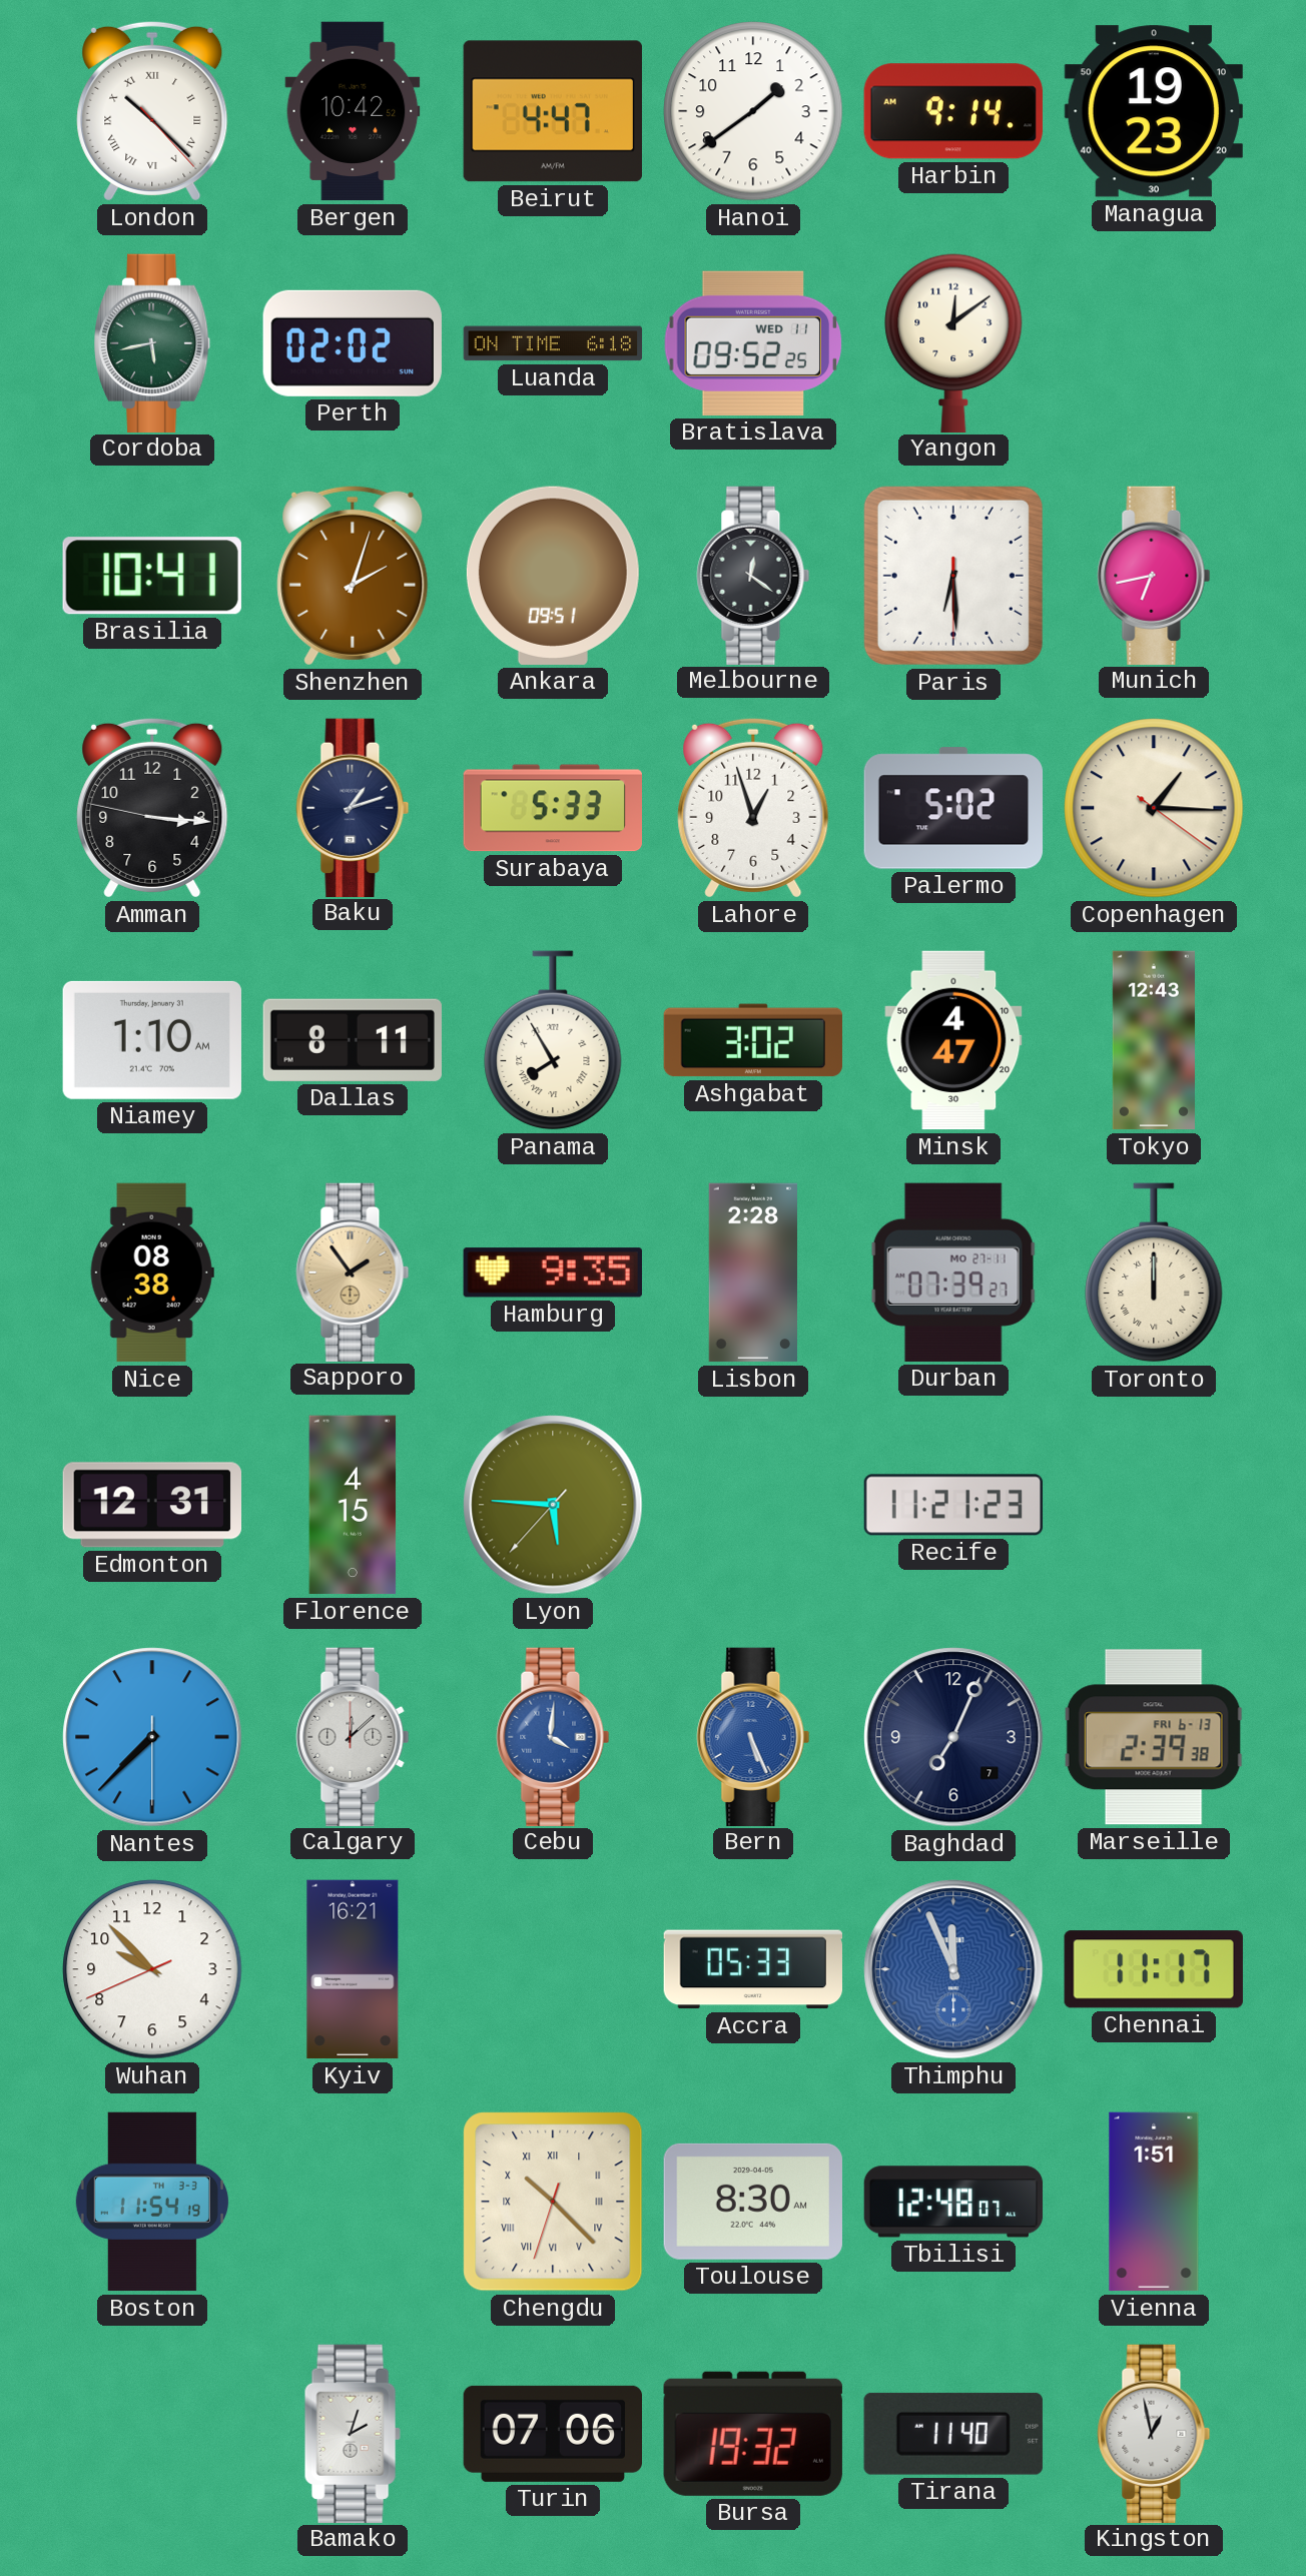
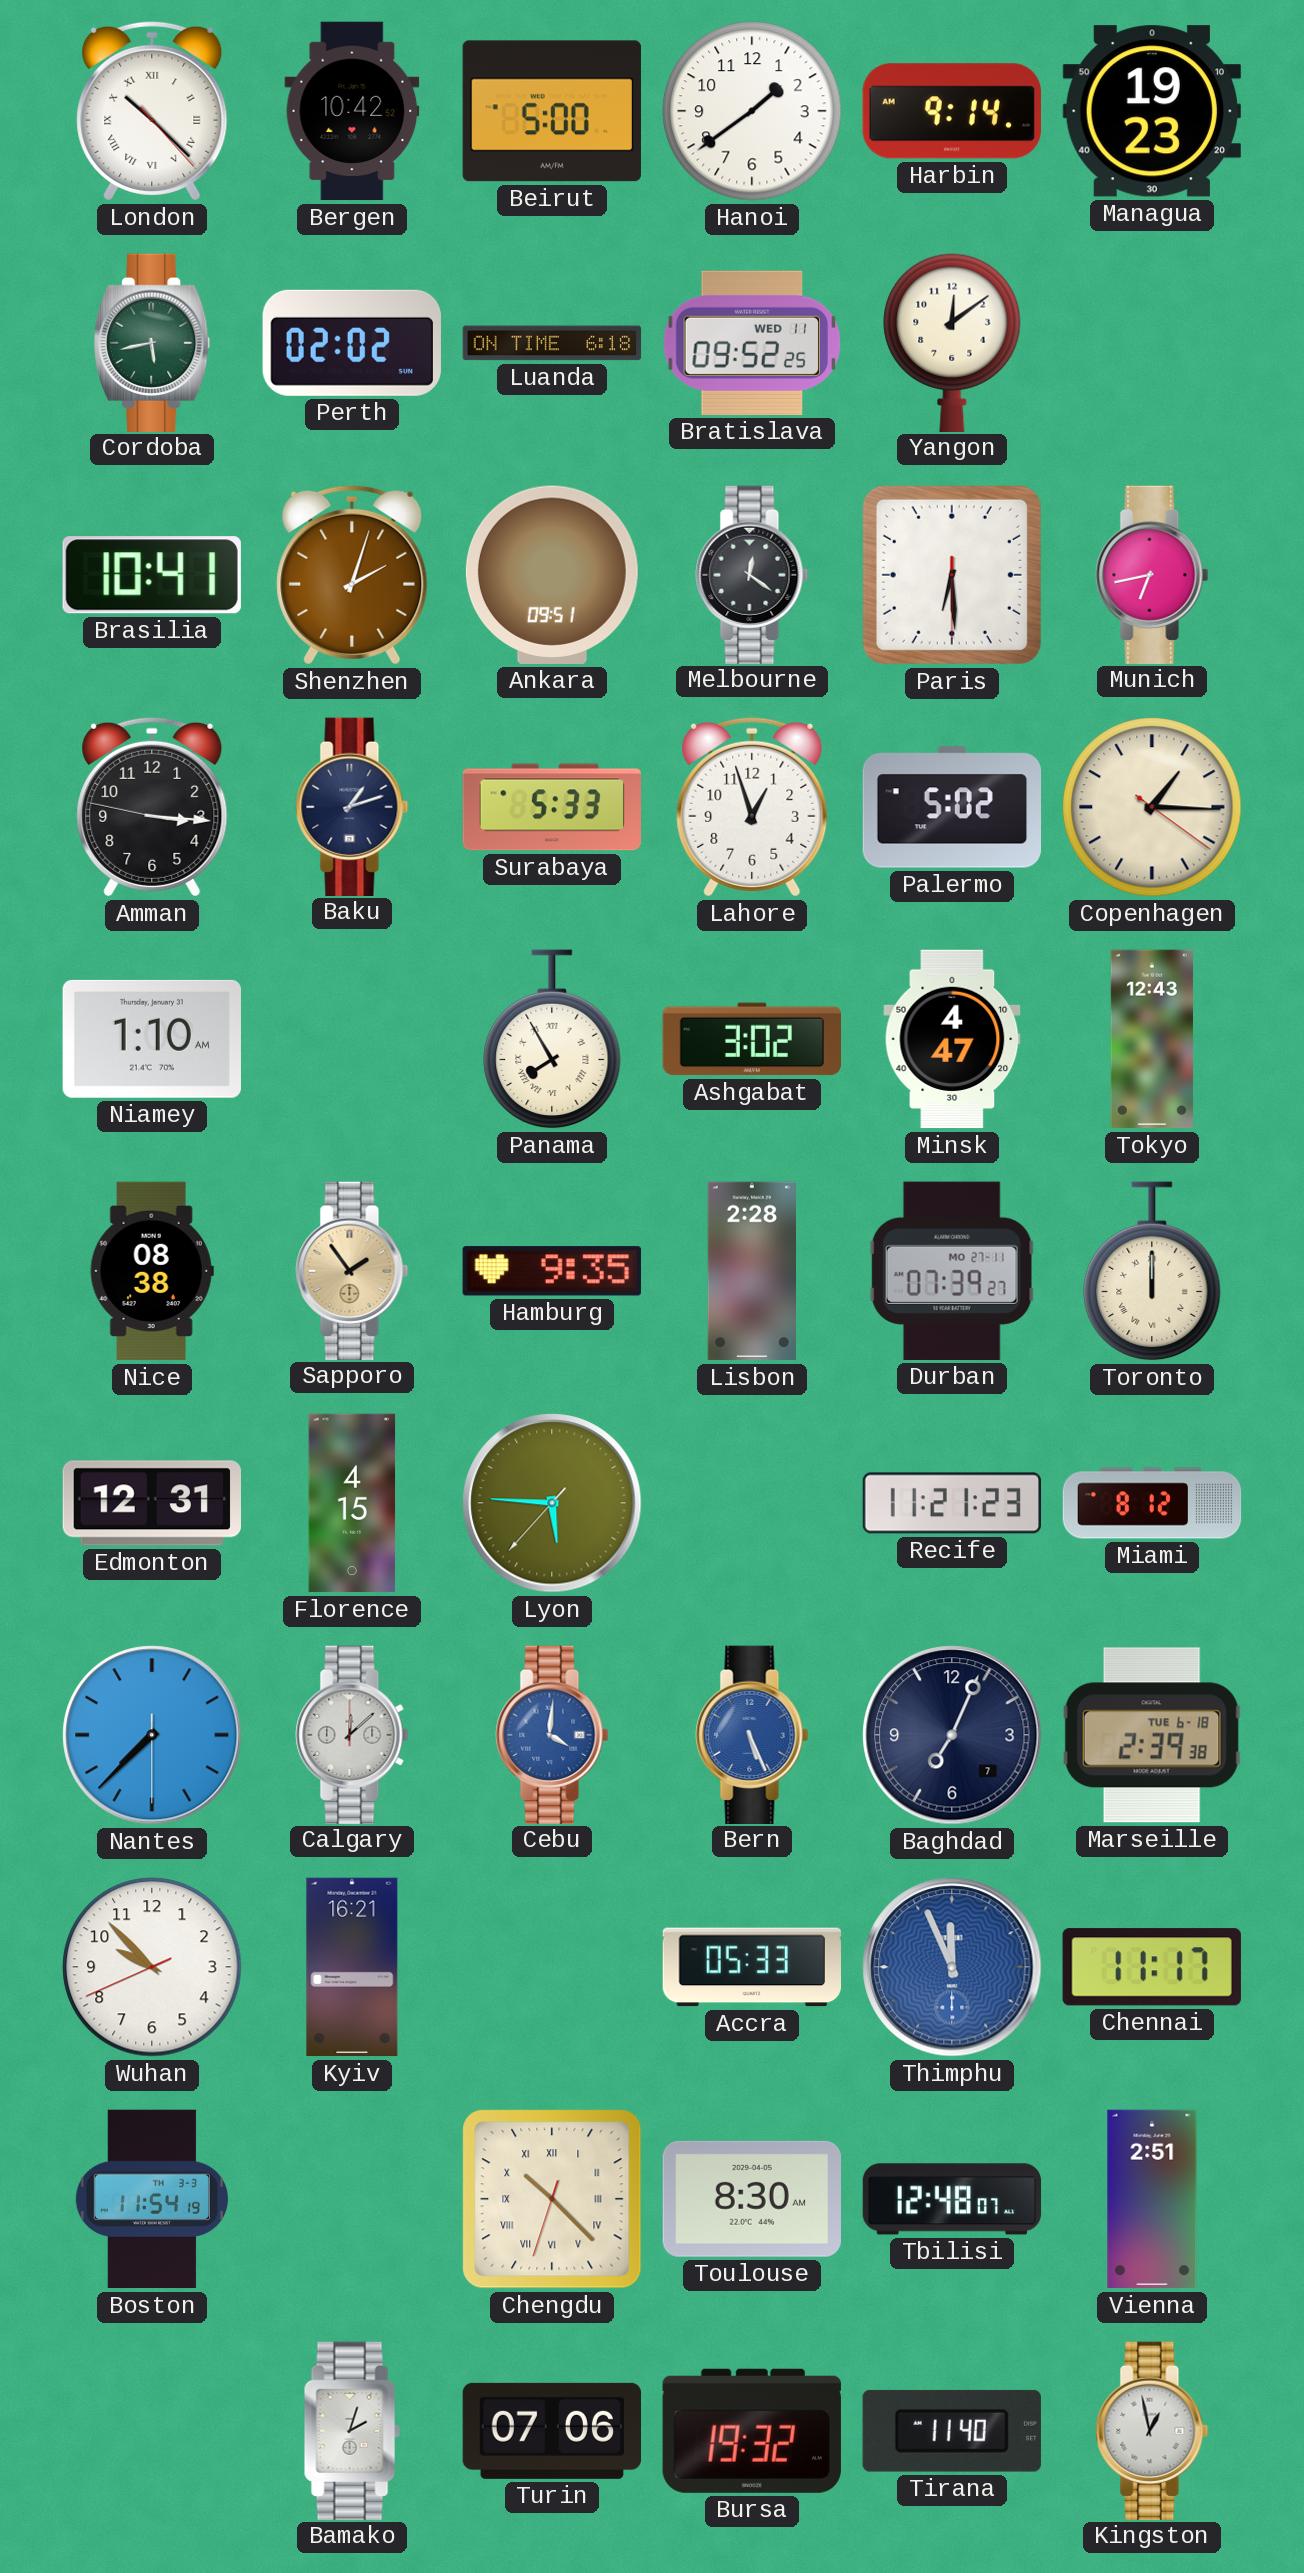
Beirut: 4:47 -> 5:00 (552, 111)
Dallas: 8:11 -> none (353, 1040)
Miami: none -> 8:12 (1152, 1503)
Marseille date: FRI 6-13 -> TUE 6-18 (1152, 1735)
Vienna: 1:51 -> 2:51 (1152, 2199)
